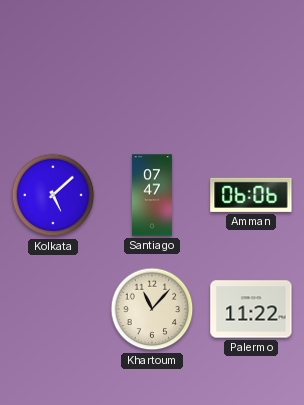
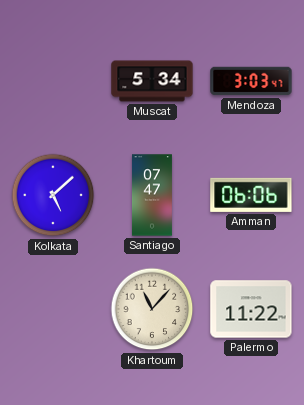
Muscat: none -> 5:34 (152, 81)
Mendoza: none -> 3:03 (251, 81)
